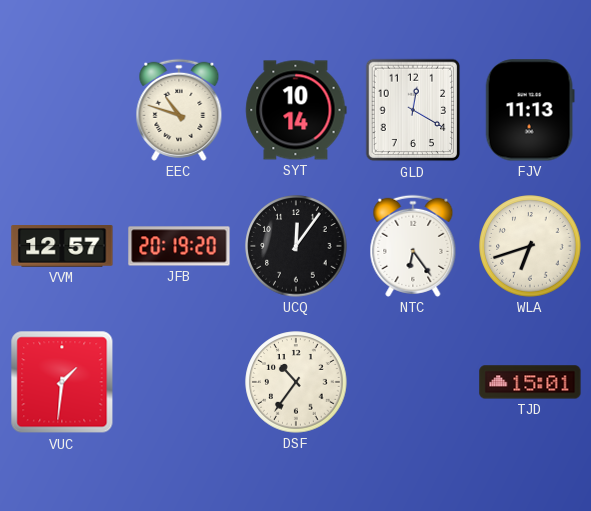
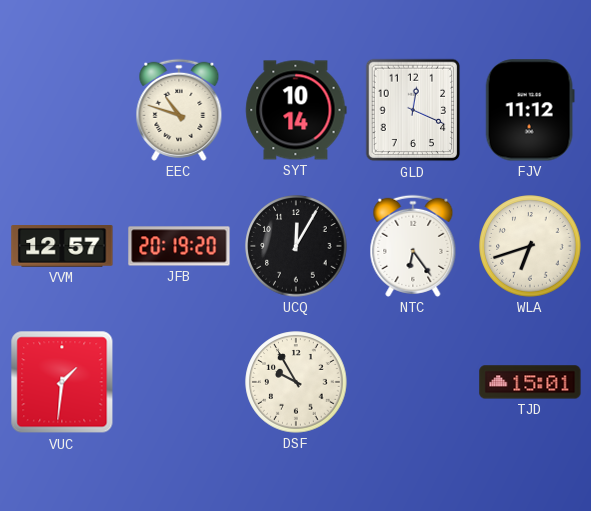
GLD: 12:20 -> 12:19 (413, 110)
FJV: 11:13 -> 11:12 (530, 110)
UCQ: 12:06 -> 12:05 (296, 246)
DSF: 10:36 -> 9:55 (296, 382)
